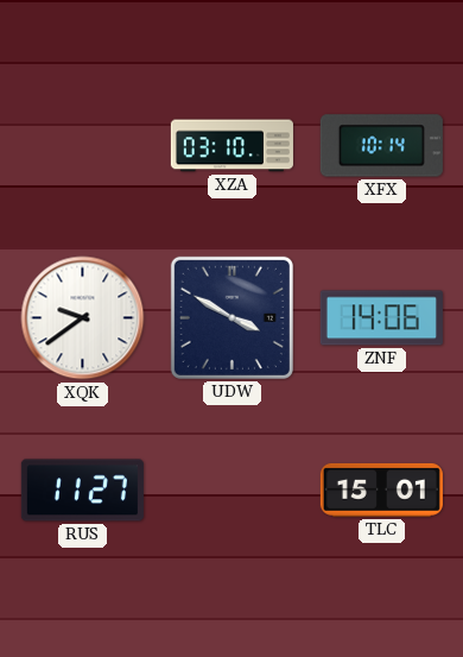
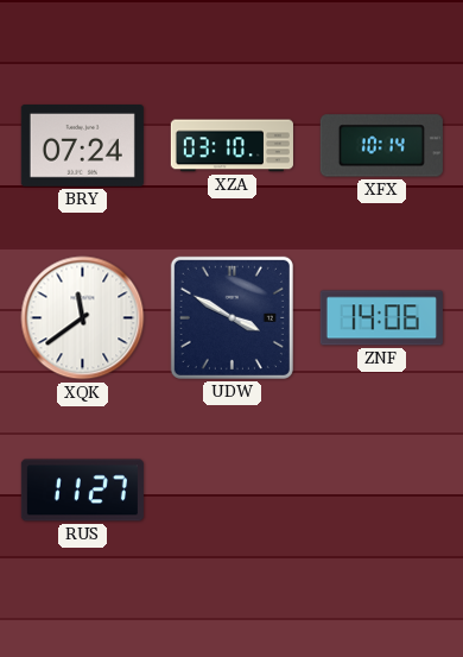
BRY: none -> 07:24 (82, 146)
XQK: 9:39 -> 11:39 (83, 318)
TLC: 15:01 -> none (381, 489)
